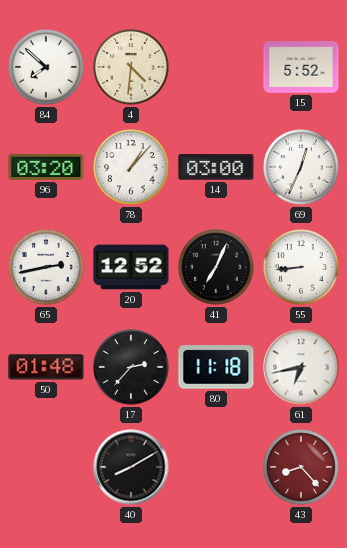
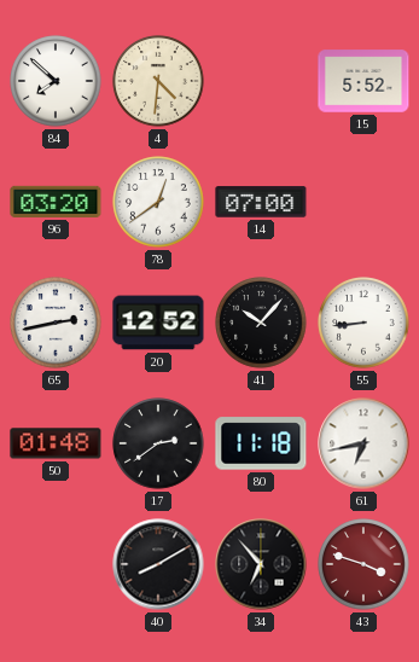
78: 1:07 -> 12:39 (158, 202)
14: 03:00 -> 07:00 (261, 202)
69: 12:34 -> none (301, 167)
41: 7:04 -> 10:07 (261, 323)
17: 2:37 -> 2:39 (158, 443)
34: none -> 6:53 (261, 564)
43: 8:23 -> 3:48 (363, 564)
